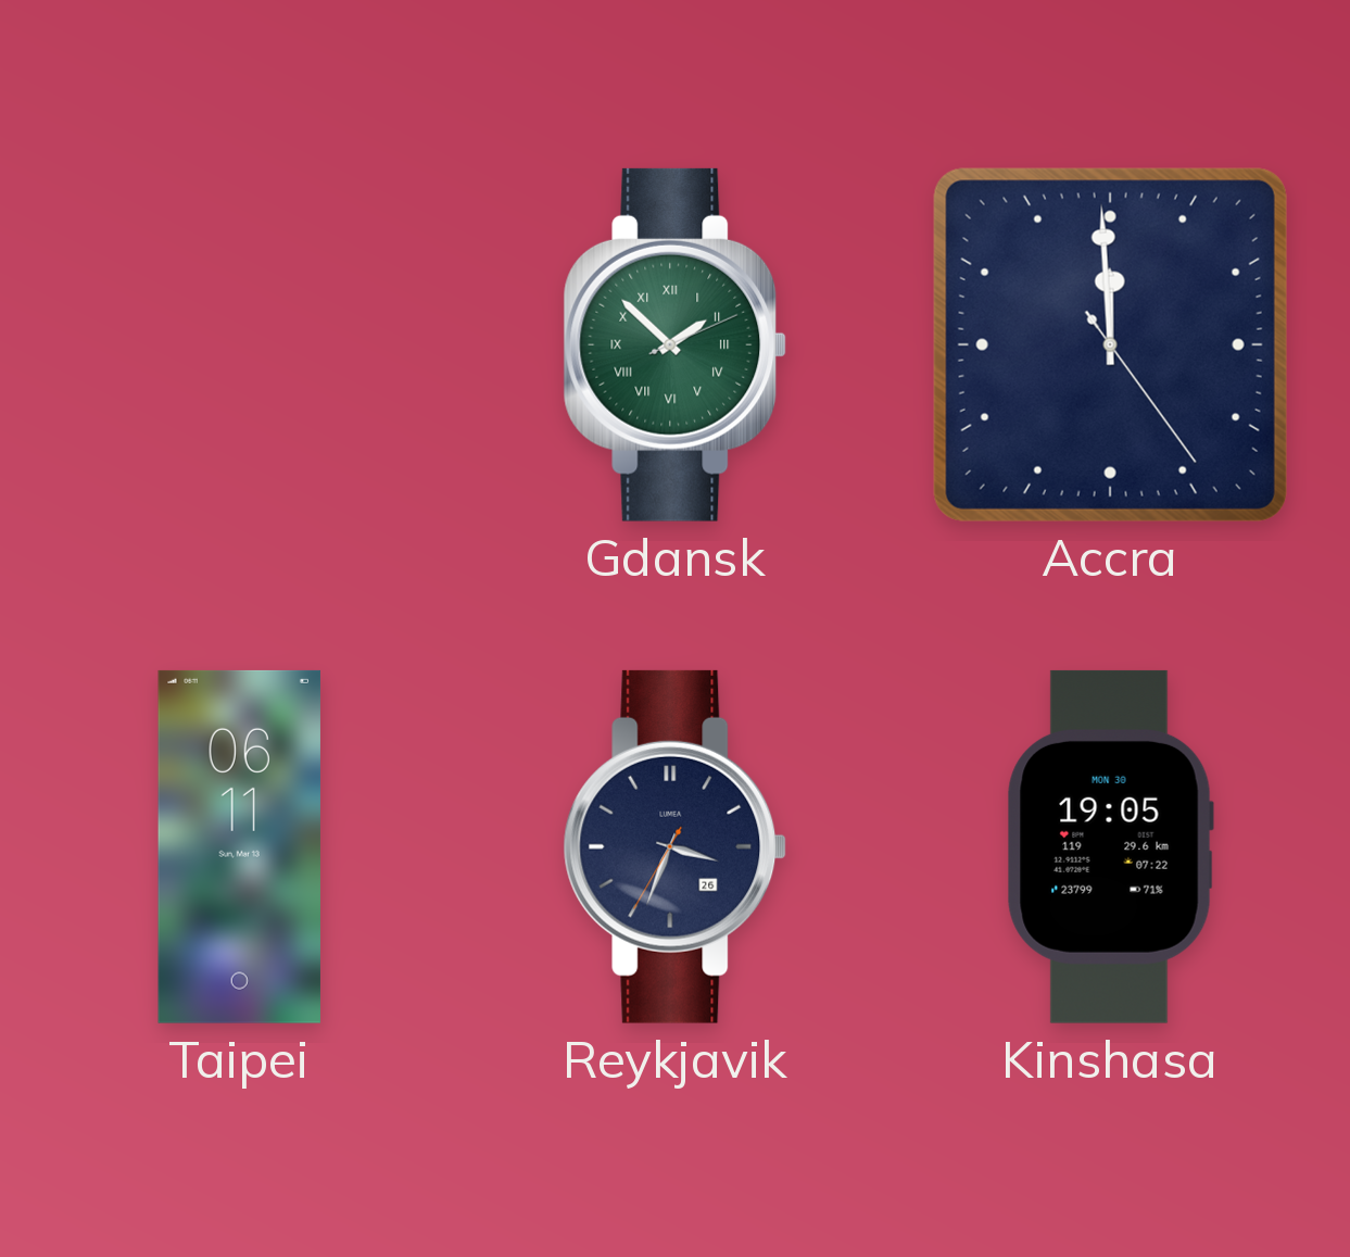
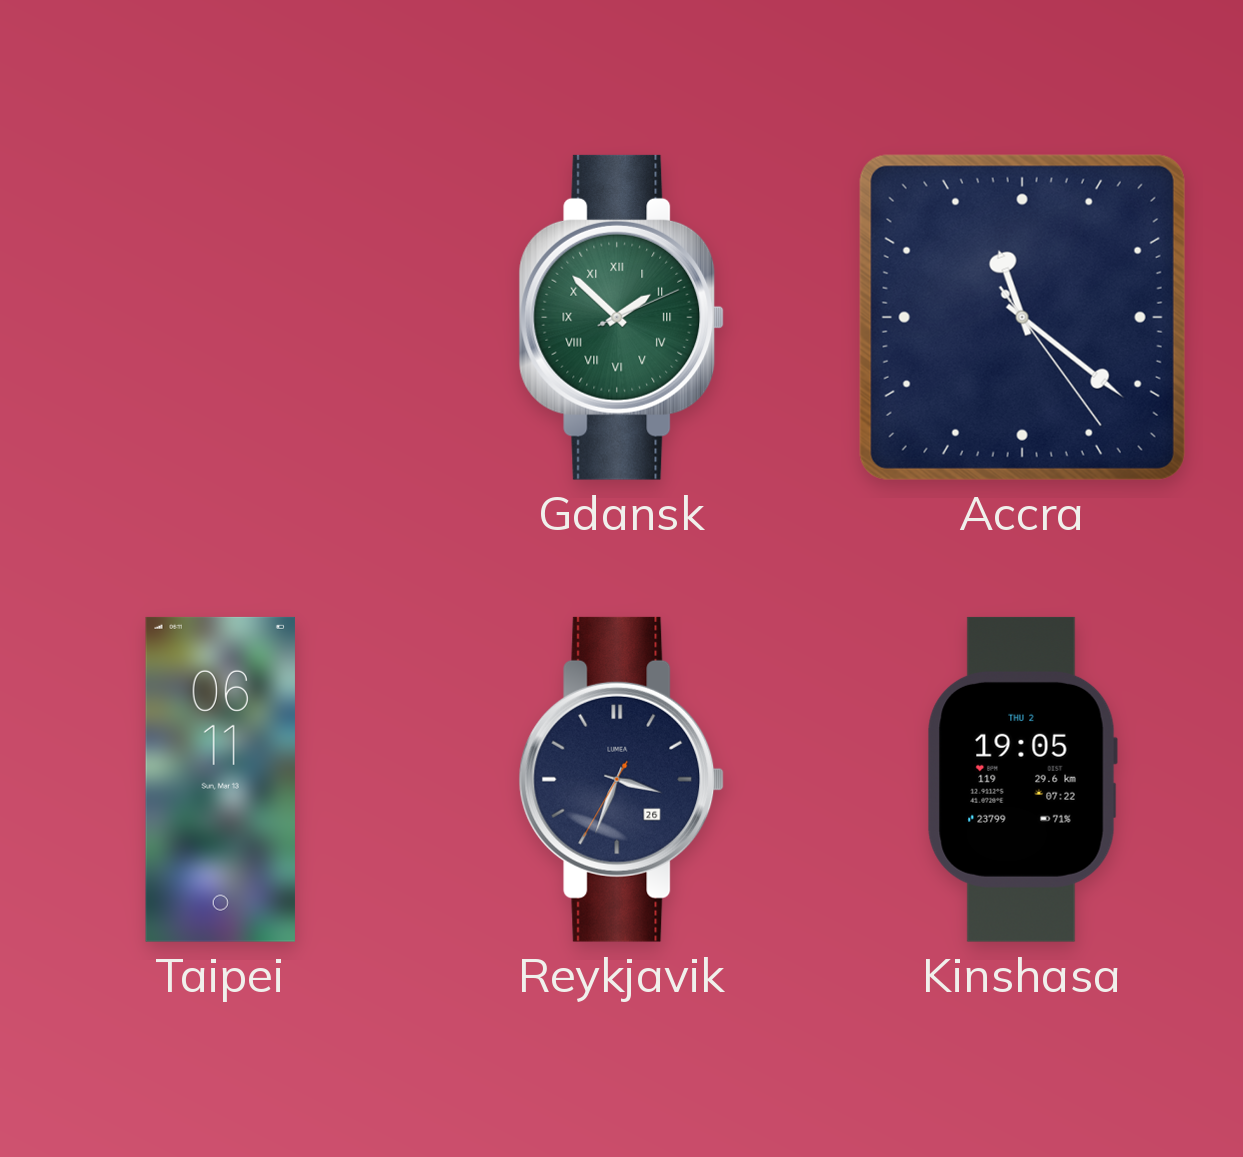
Accra: 11:59 -> 11:21 (1022, 317)
Kinshasa date: MON 30 -> THU 2 (1022, 779)
